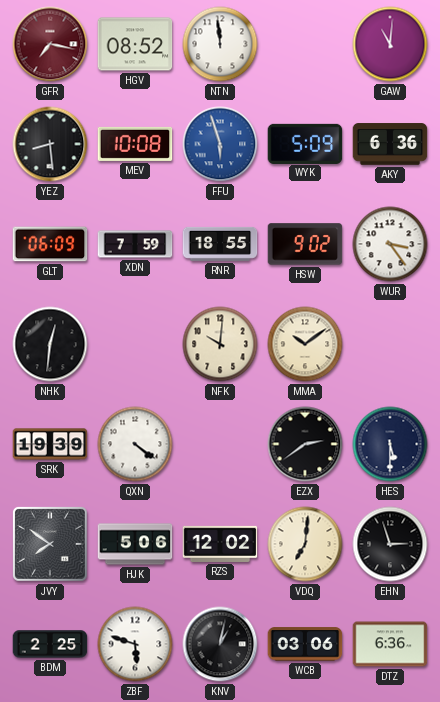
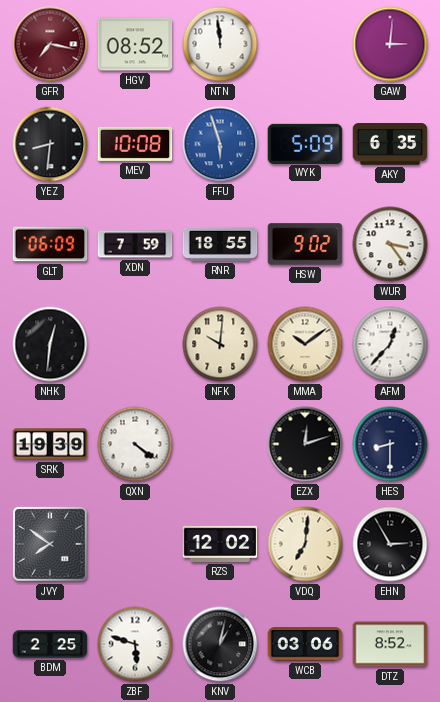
GAW: 11:01 -> 3:01 (390, 44)
YEZ: 8:29 -> 8:31 (50, 144)
AKY: 6:36 -> 6:35 (390, 144)
AFM: none -> 12:37 (390, 344)
EZX: 2:39 -> 12:12 (305, 444)
HES: 5:30 -> 8:30 (390, 444)
HJK: 5:06 -> none (135, 544)
EHN: 2:57 -> 2:55 (390, 544)
DTZ: 6:36 -> 8:52 (390, 644)
